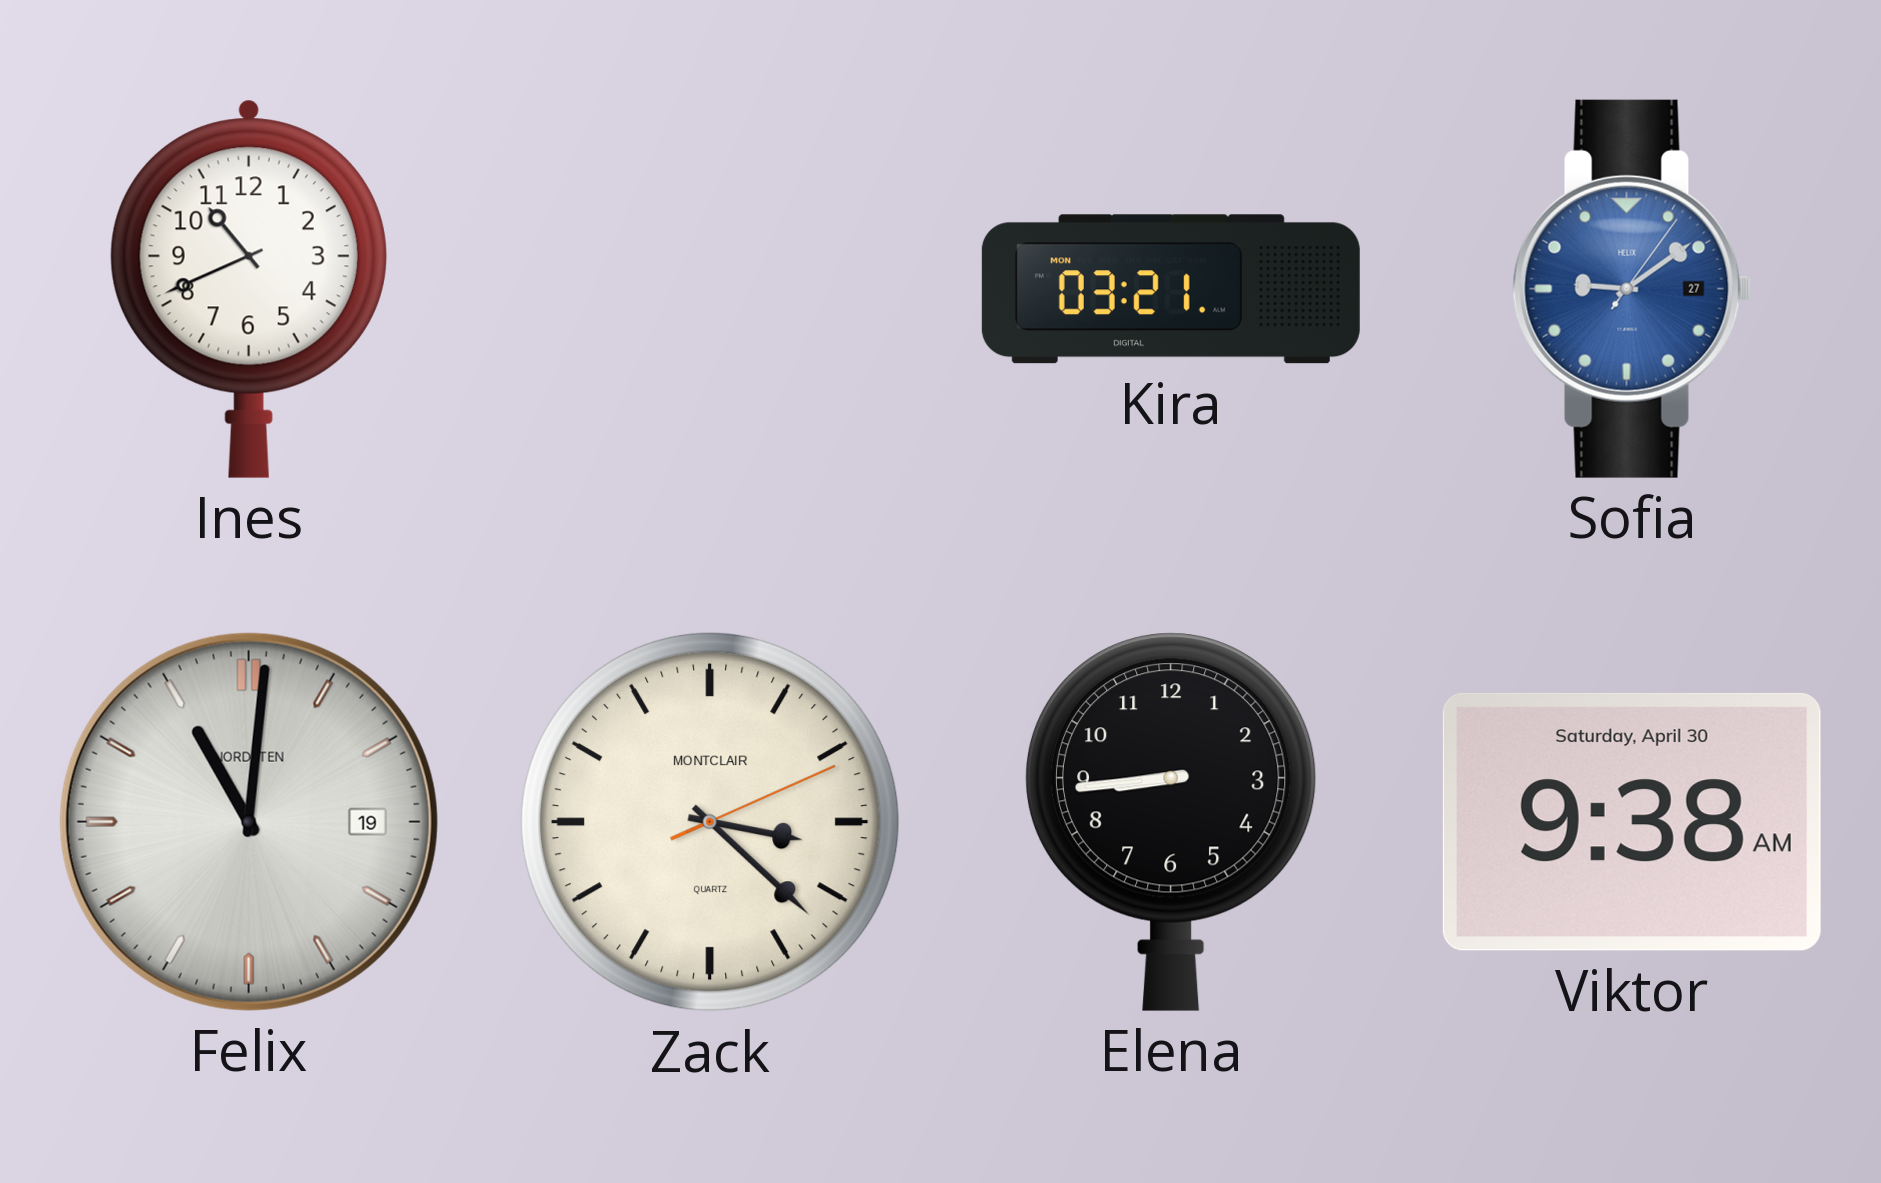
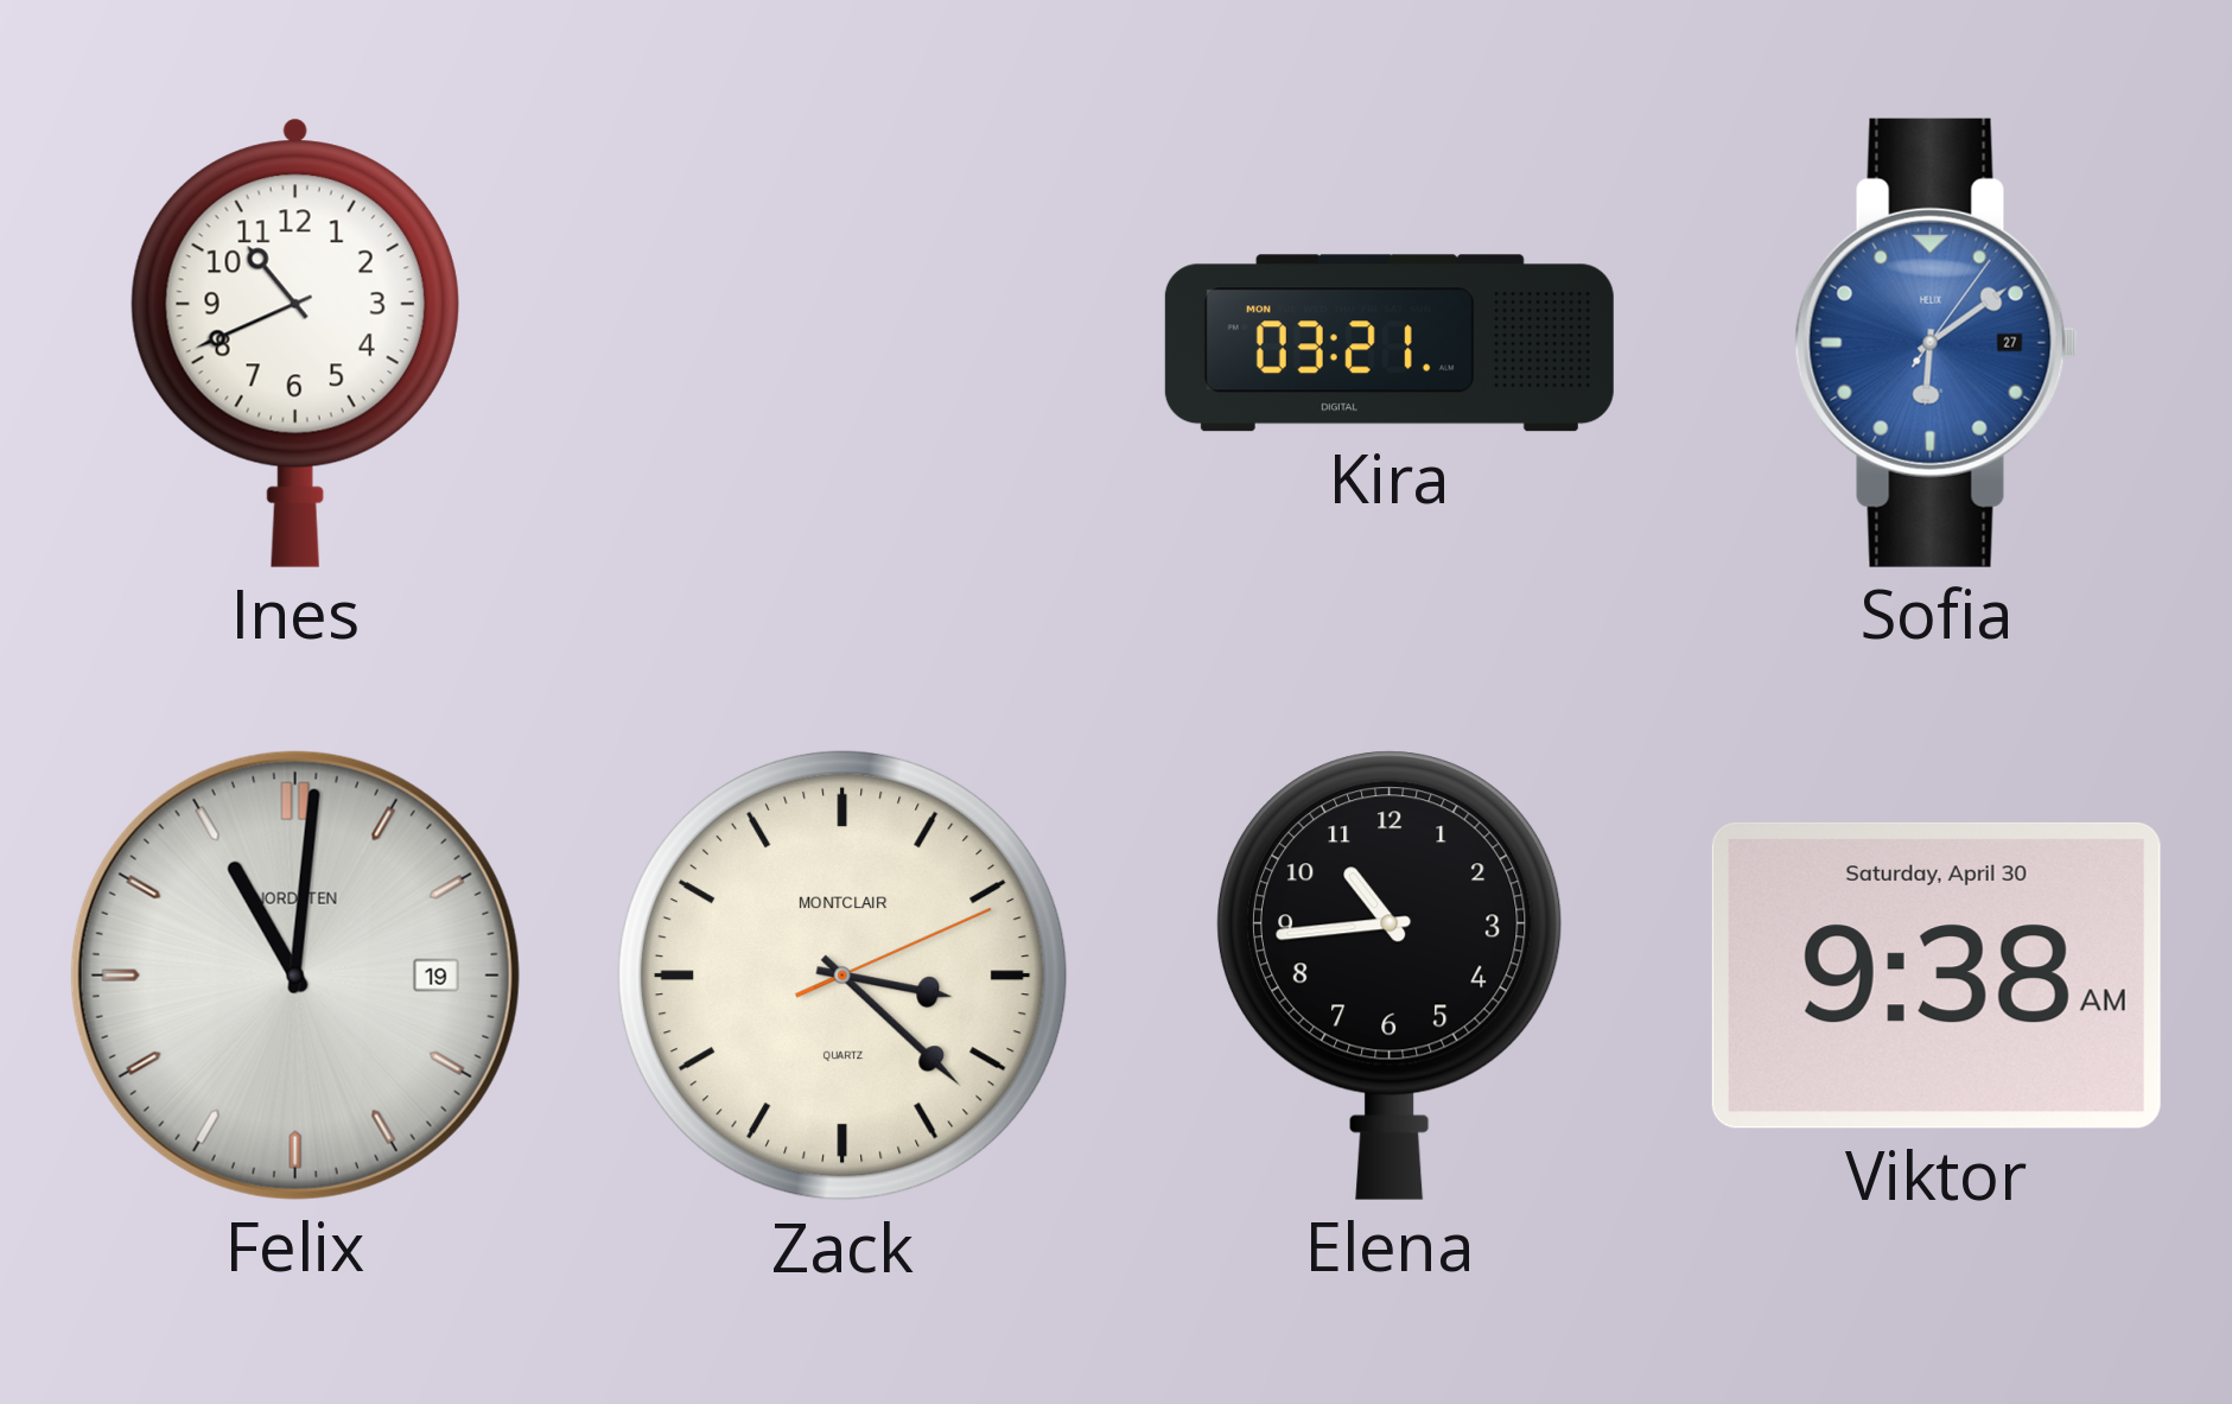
Sofia: 9:09 -> 6:09 (1937, 343)
Elena: 8:44 -> 10:44 (1390, 976)
